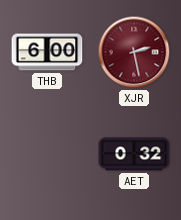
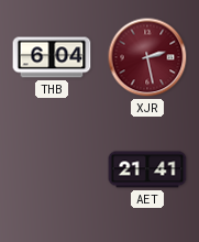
THB: 6:00 -> 6:04 (52, 57)
AET: 0:32 -> 21:41 (147, 169)
